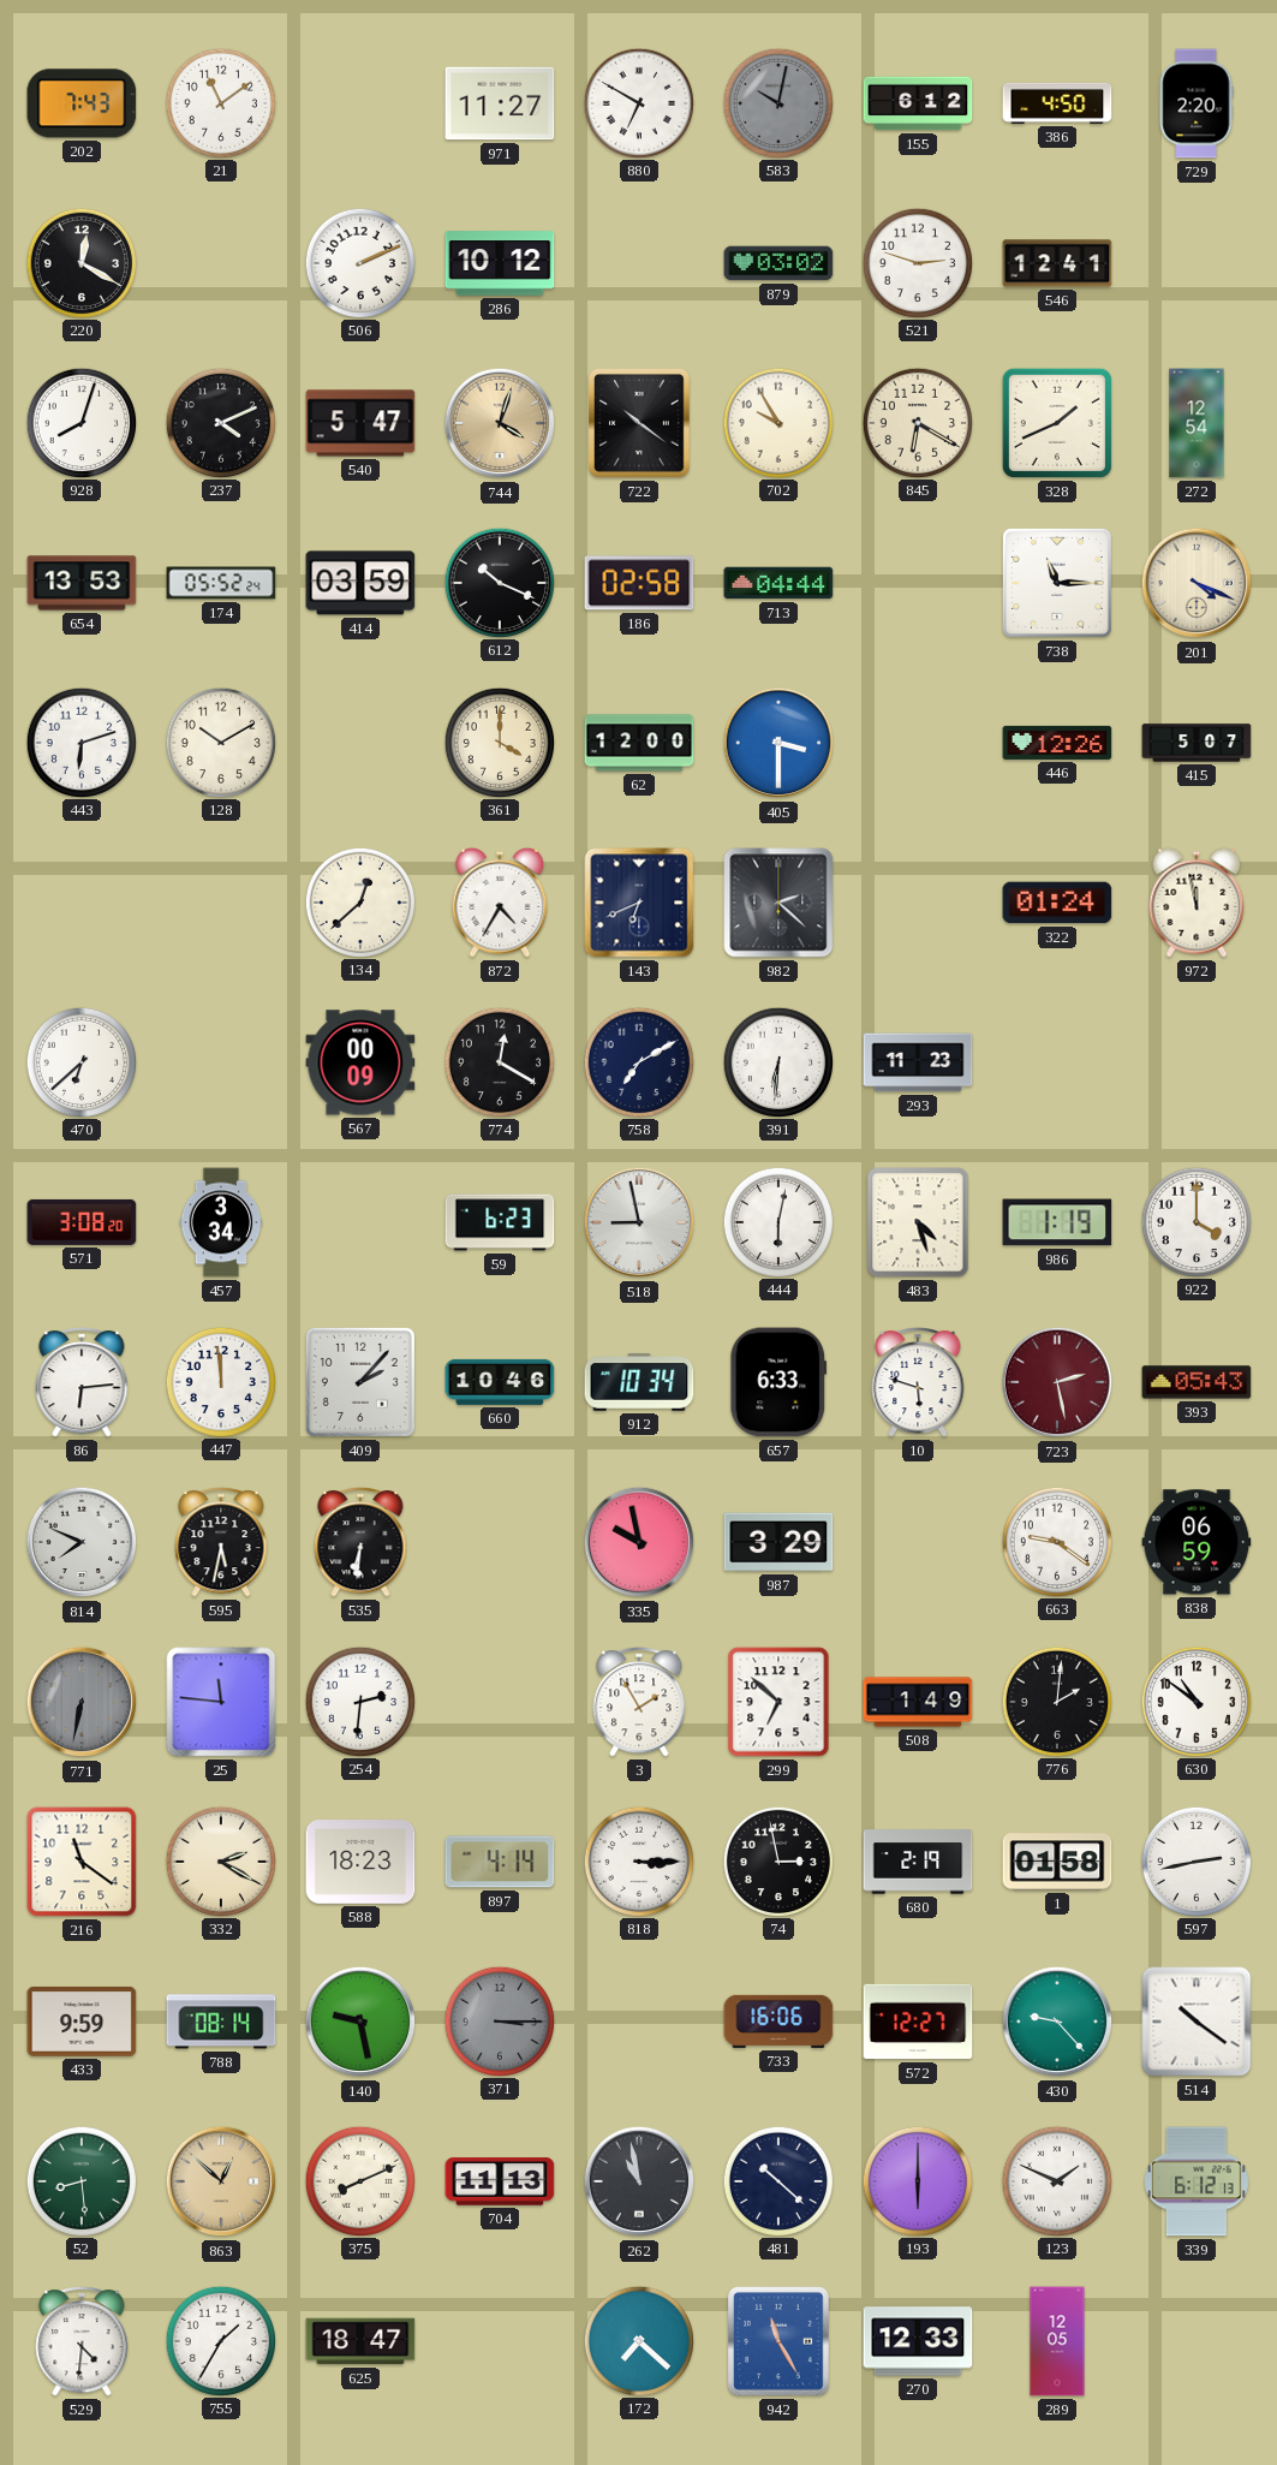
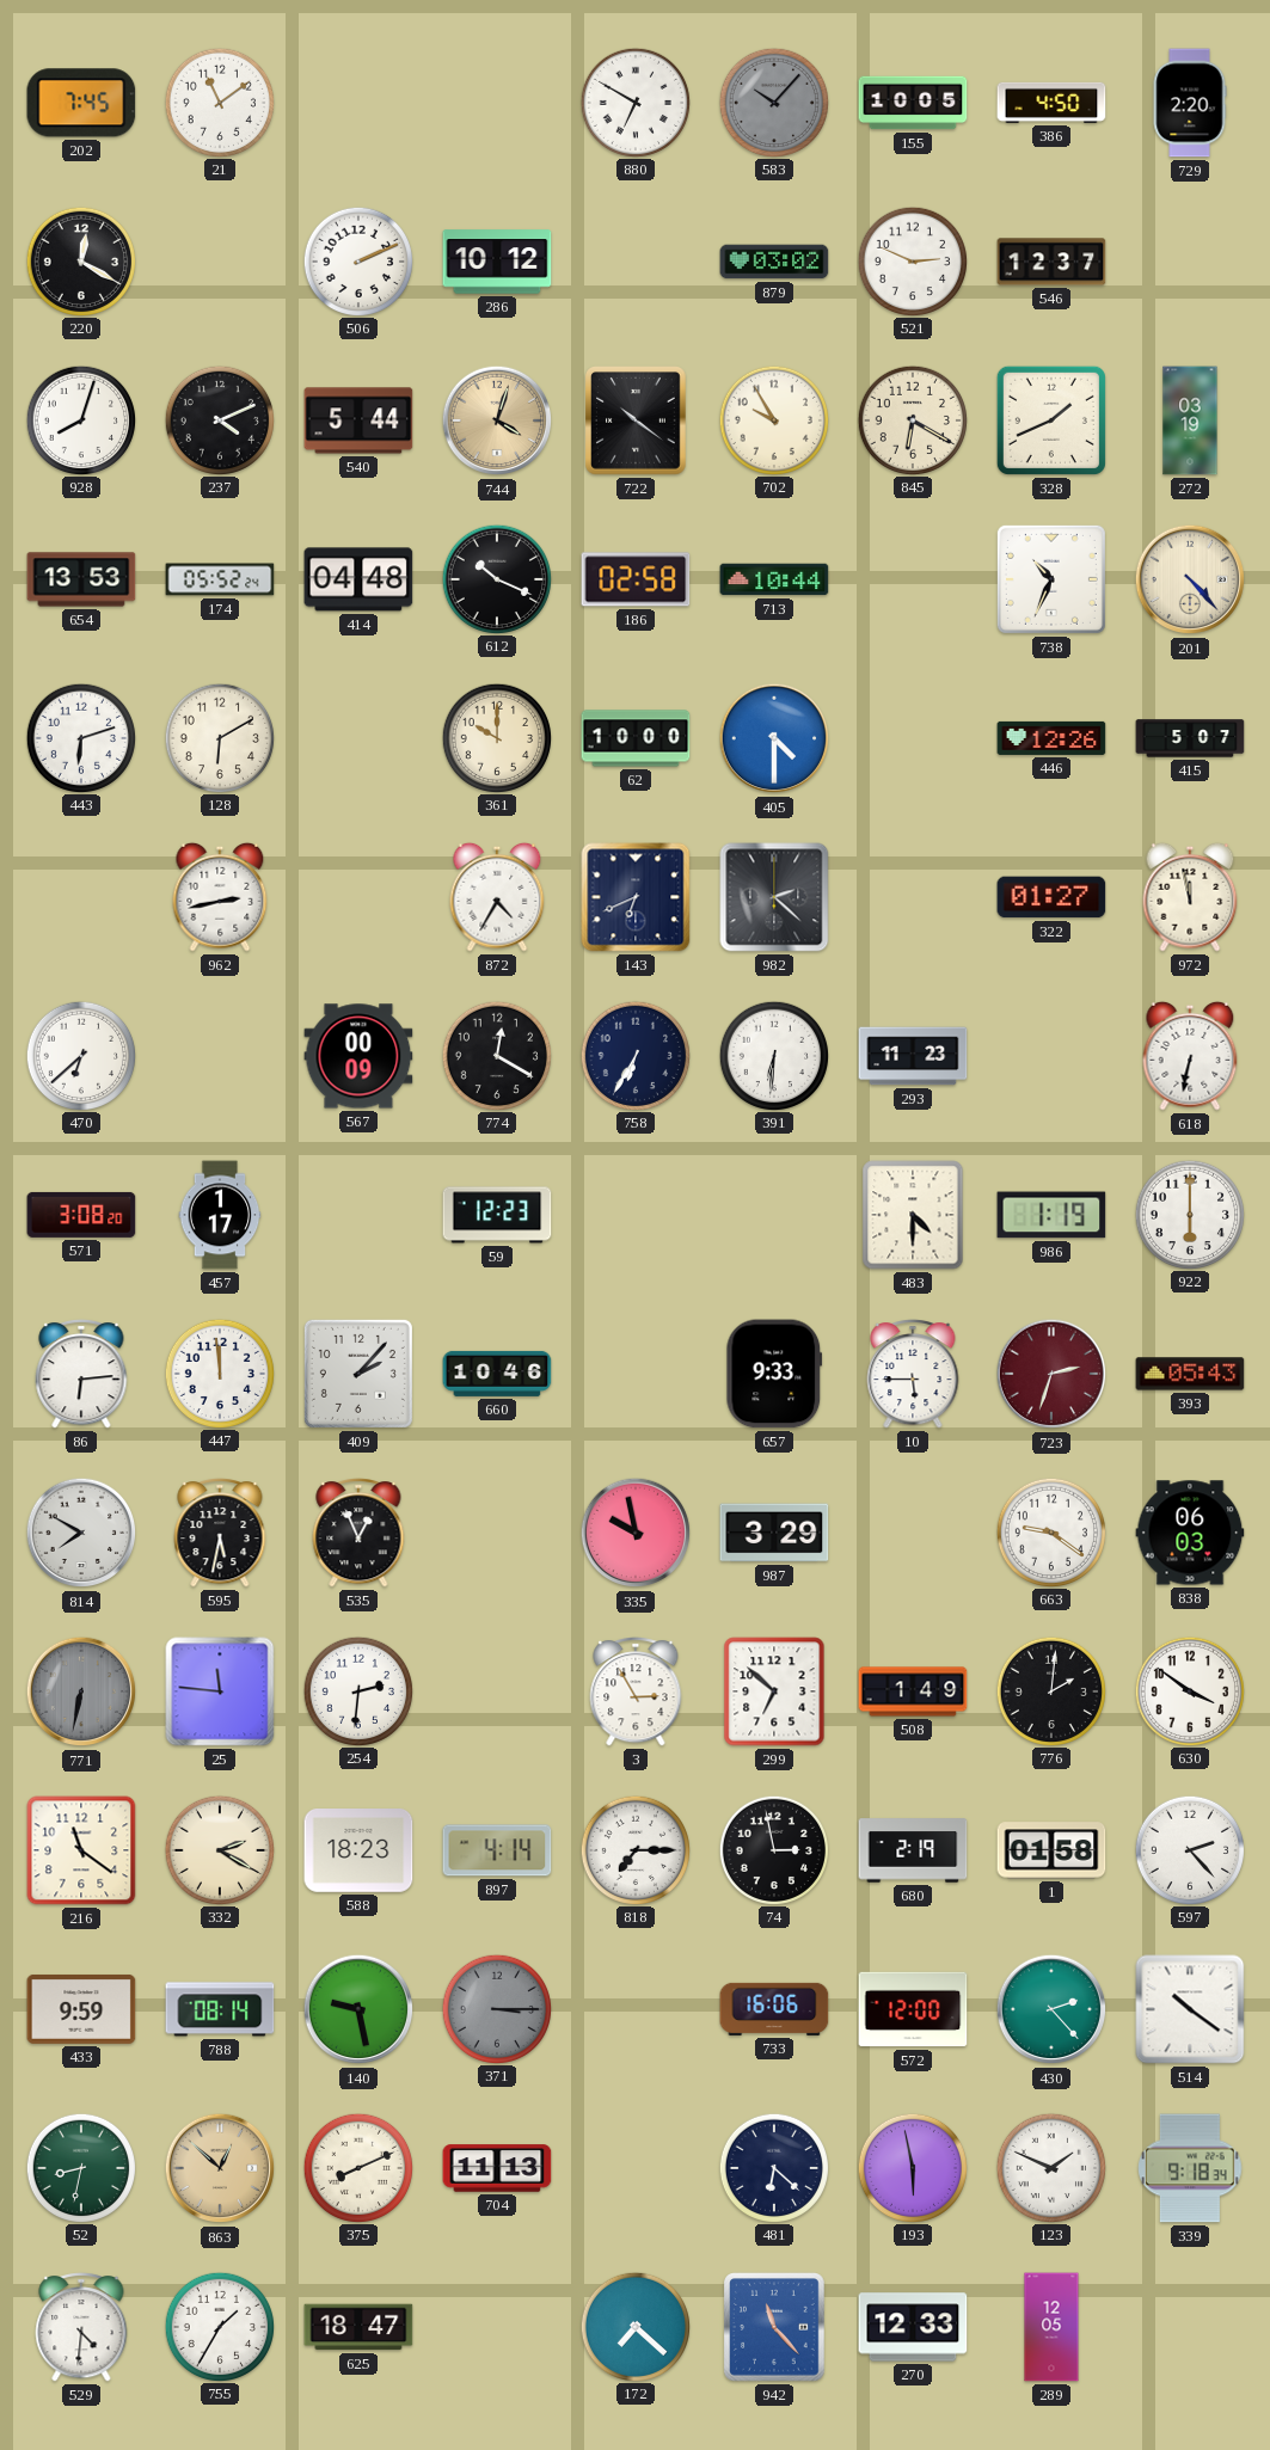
202: 7:43 -> 7:45 (81, 103)
971: 11:27 -> none (500, 103)
583: 10:02 -> 10:07 (773, 102)
155: 6:12 -> 10:05 (913, 103)
521: 2:48 -> 2:49 (912, 260)
546: 12:41 -> 12:37 (1051, 262)
540: 5:47 -> 5:44 (358, 420)
272: 12:54 -> 03:19 (1190, 420)
414: 03:59 -> 04:48 (358, 579)
713: 04:44 -> 10:44 (774, 579)
738: 11:15 -> 10:34 (1051, 579)
201: 4:19 -> 4:23 (1190, 579)
128: 10:10 -> 6:10 (219, 737)
361: 4:00 -> 10:00 (496, 737)
62: 12:00 -> 10:00 (636, 738)
405: 3:30 -> 4:30 (774, 738)
962: none -> 2:43 (220, 897)
134: 12:38 -> none (359, 901)
322: 01:24 -> 01:27 (1051, 897)
758: 7:10 -> 6:35 (634, 1055)
618: none -> 6:32 (1190, 1056)
457: 3:34 -> 1:17 (220, 1215)
59: 6:23 -> 12:23 (497, 1215)
518: 8:58 -> none (639, 1222)
444: 6:02 -> none (777, 1221)
483: 4:27 -> 4:30 (913, 1215)
922: 4:00 -> 6:00 (1189, 1214)
912: 10:34 -> none (639, 1382)
657: 6:33 -> 9:33 (774, 1374)
10: 5:48 -> 5:45 (913, 1375)
723: 2:28 -> 2:33 (1051, 1374)
814: 7:49 -> 7:50 (81, 1533)
535: 6:31 -> 12:56 (358, 1534)
838: 06:59 -> 06:03 (1190, 1533)
3: 1:55 -> 2:55 (636, 1693)
630: 10:51 -> 3:51 (1189, 1690)
818: 3:15 -> 7:15 (634, 1849)
597: 2:43 -> 2:23 (1189, 1849)
572: 12:27 -> 12:00 (913, 2009)
430: 9:23 -> 2:23 (1051, 2009)
52: 8:29 -> 8:32 (80, 2167)
262: 10:58 -> none (639, 2181)
481: 10:22 -> 6:22 (773, 2167)
193: 6:00 -> 5:58 (912, 2167)
339: 6:12 -> 9:18 (1190, 2168)
942: 11:25 -> 11:23 (775, 2327)
